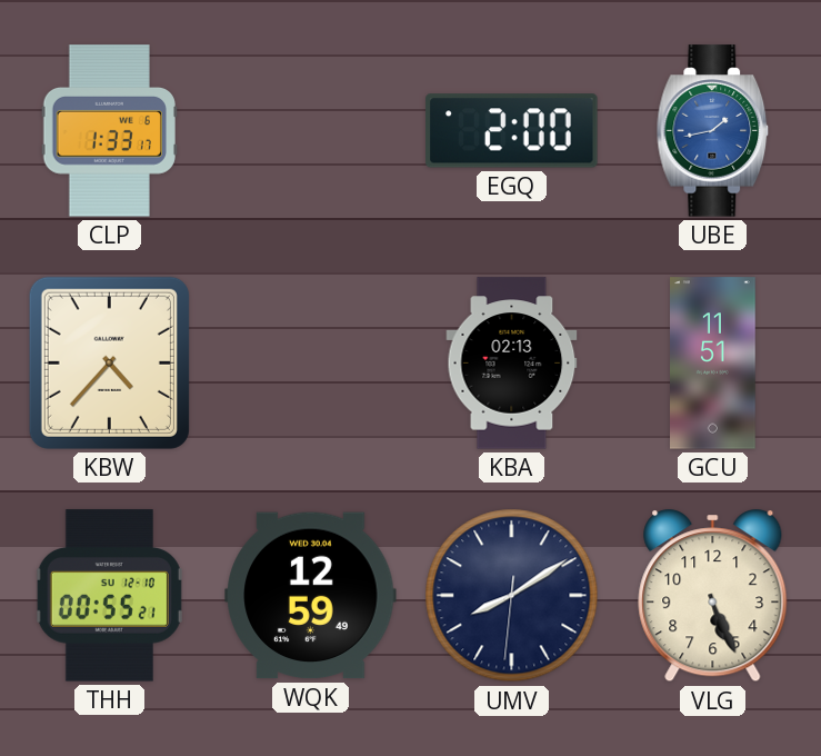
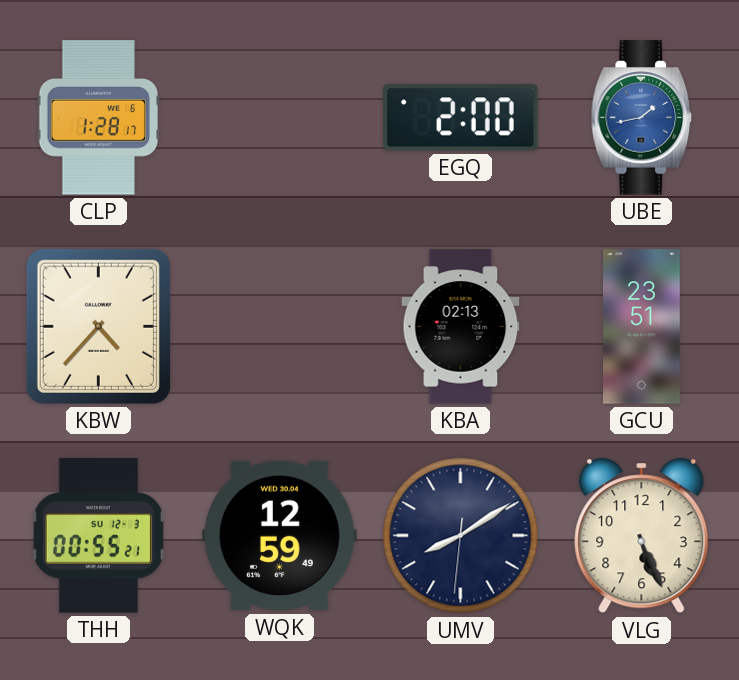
CLP: 1:33 -> 1:28 (98, 118)
GCU: 11:51 -> 23:51 (642, 327)
THH date: SU 12-10 -> SU 12-3 (98, 536)
